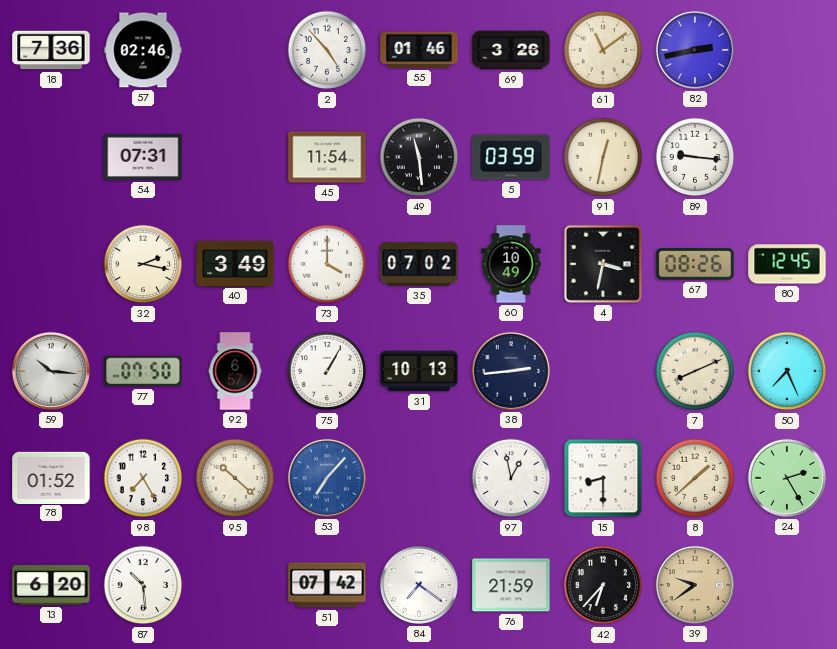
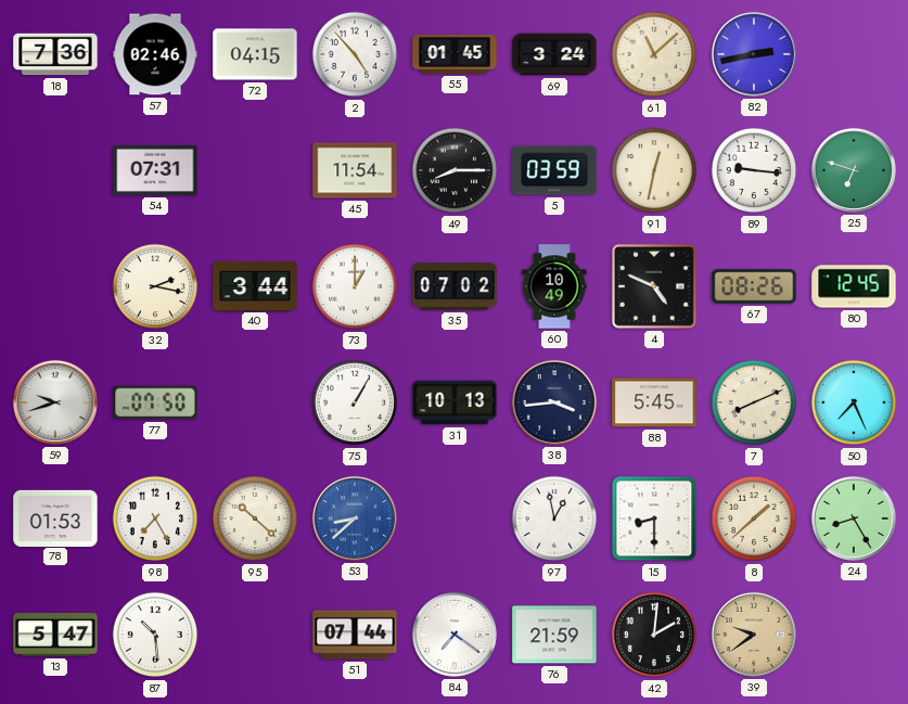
72: none -> 04:15 (255, 54)
55: 01:46 -> 01:45 (455, 54)
69: 3:26 -> 3:24 (554, 54)
61: 11:09 -> 11:08 (654, 54)
49: 11:29 -> 8:15 (455, 170)
25: none -> 6:48 (854, 170)
40: 3:49 -> 3:44 (255, 285)
73: 4:00 -> 1:00 (355, 286)
4: 3:32 -> 4:49 (654, 286)
59: 10:16 -> 9:42 (55, 402)
92: 6:57 -> none (235, 371)
38: 2:44 -> 3:44 (554, 402)
88: none -> 5:45 (654, 402)
78: 01:52 -> 01:53 (55, 517)
53: 7:07 -> 8:38 (355, 519)
24: 2:25 -> 8:25 (854, 519)
13: 6:20 -> 5:47 (55, 635)
51: 07:42 -> 07:44 (355, 635)
42: 6:37 -> 2:01 (654, 635)
